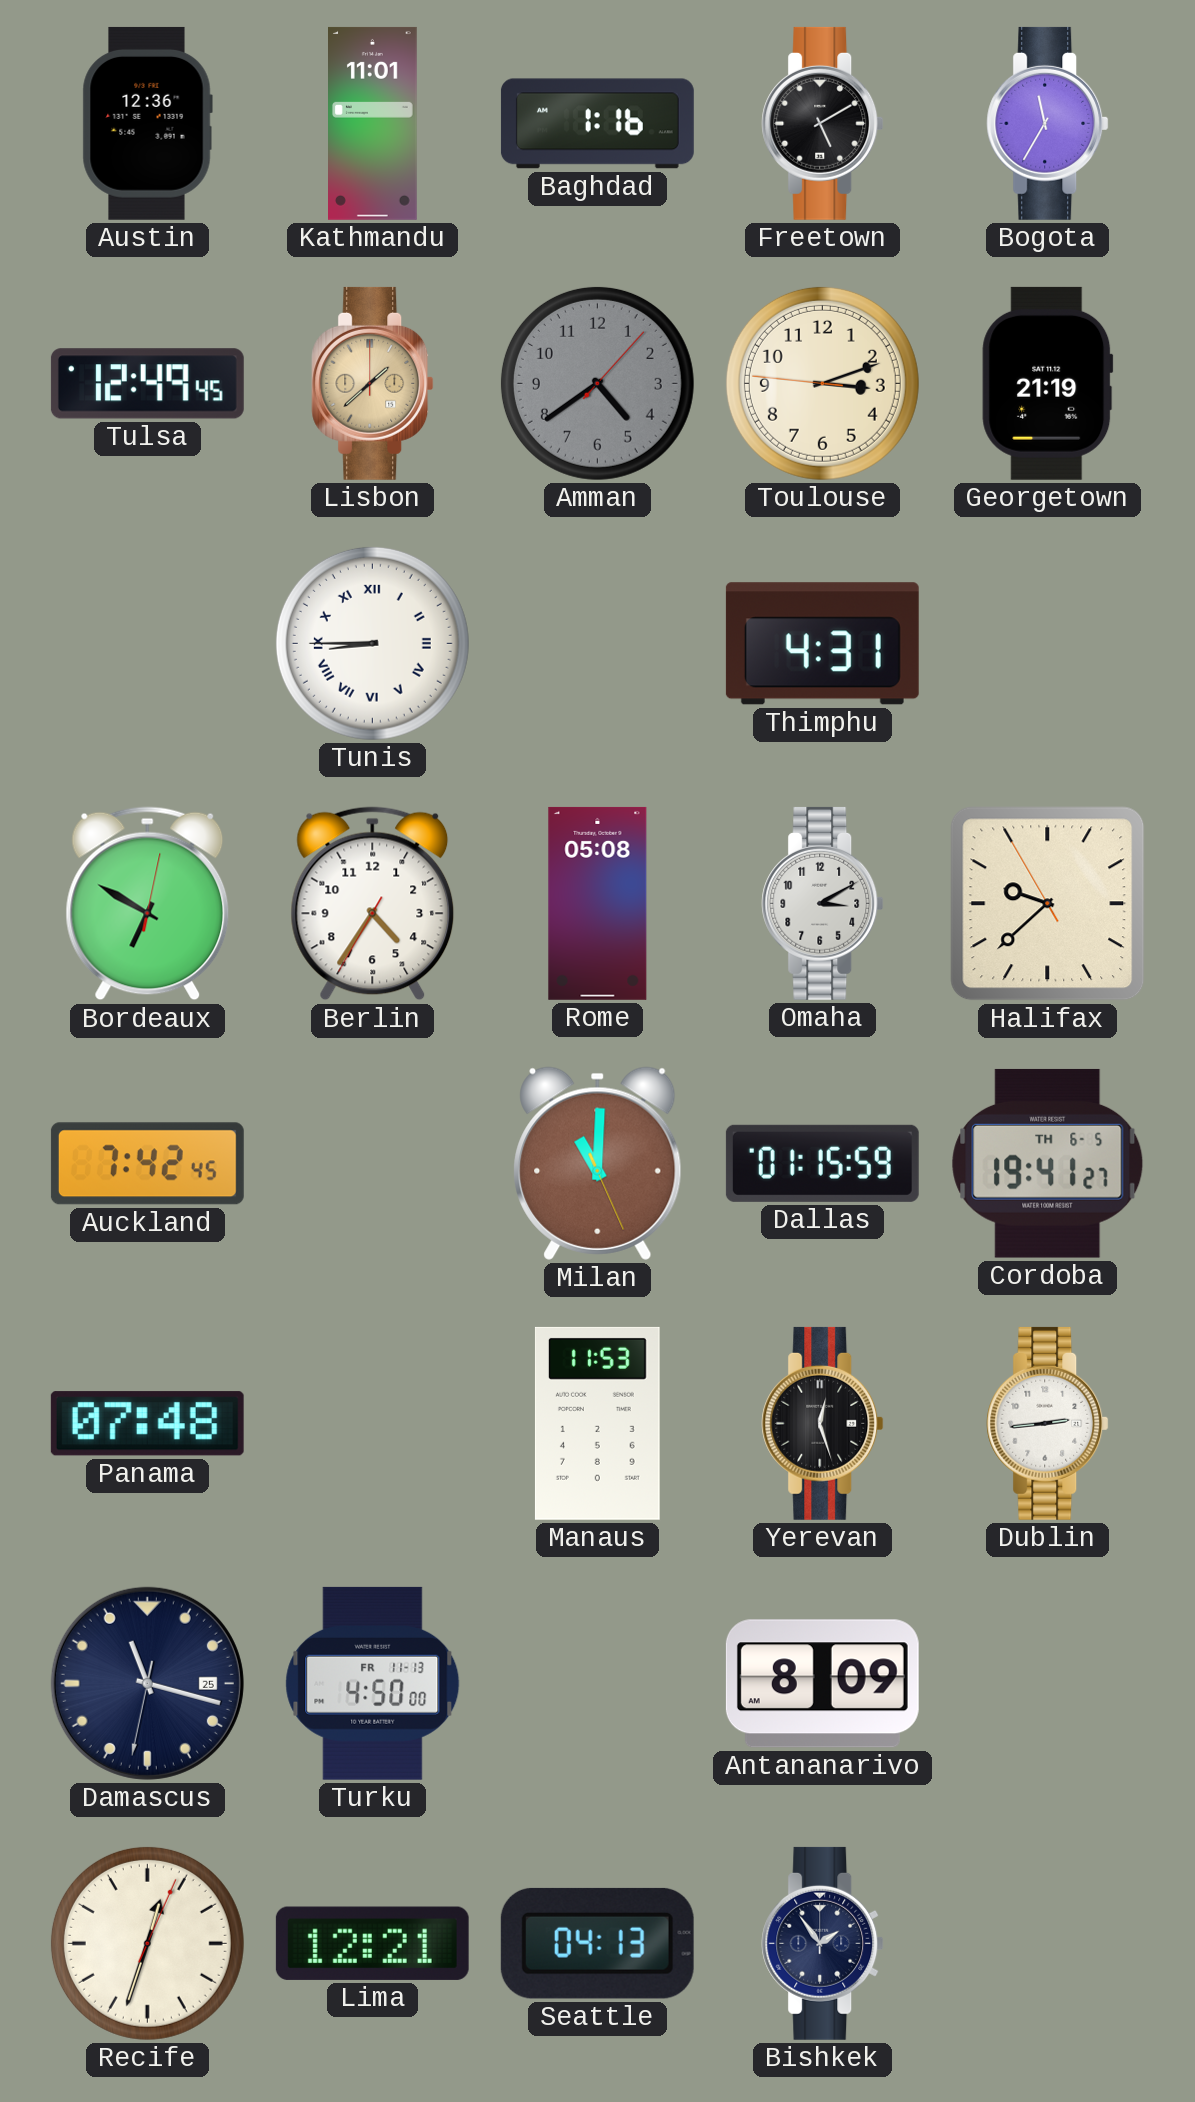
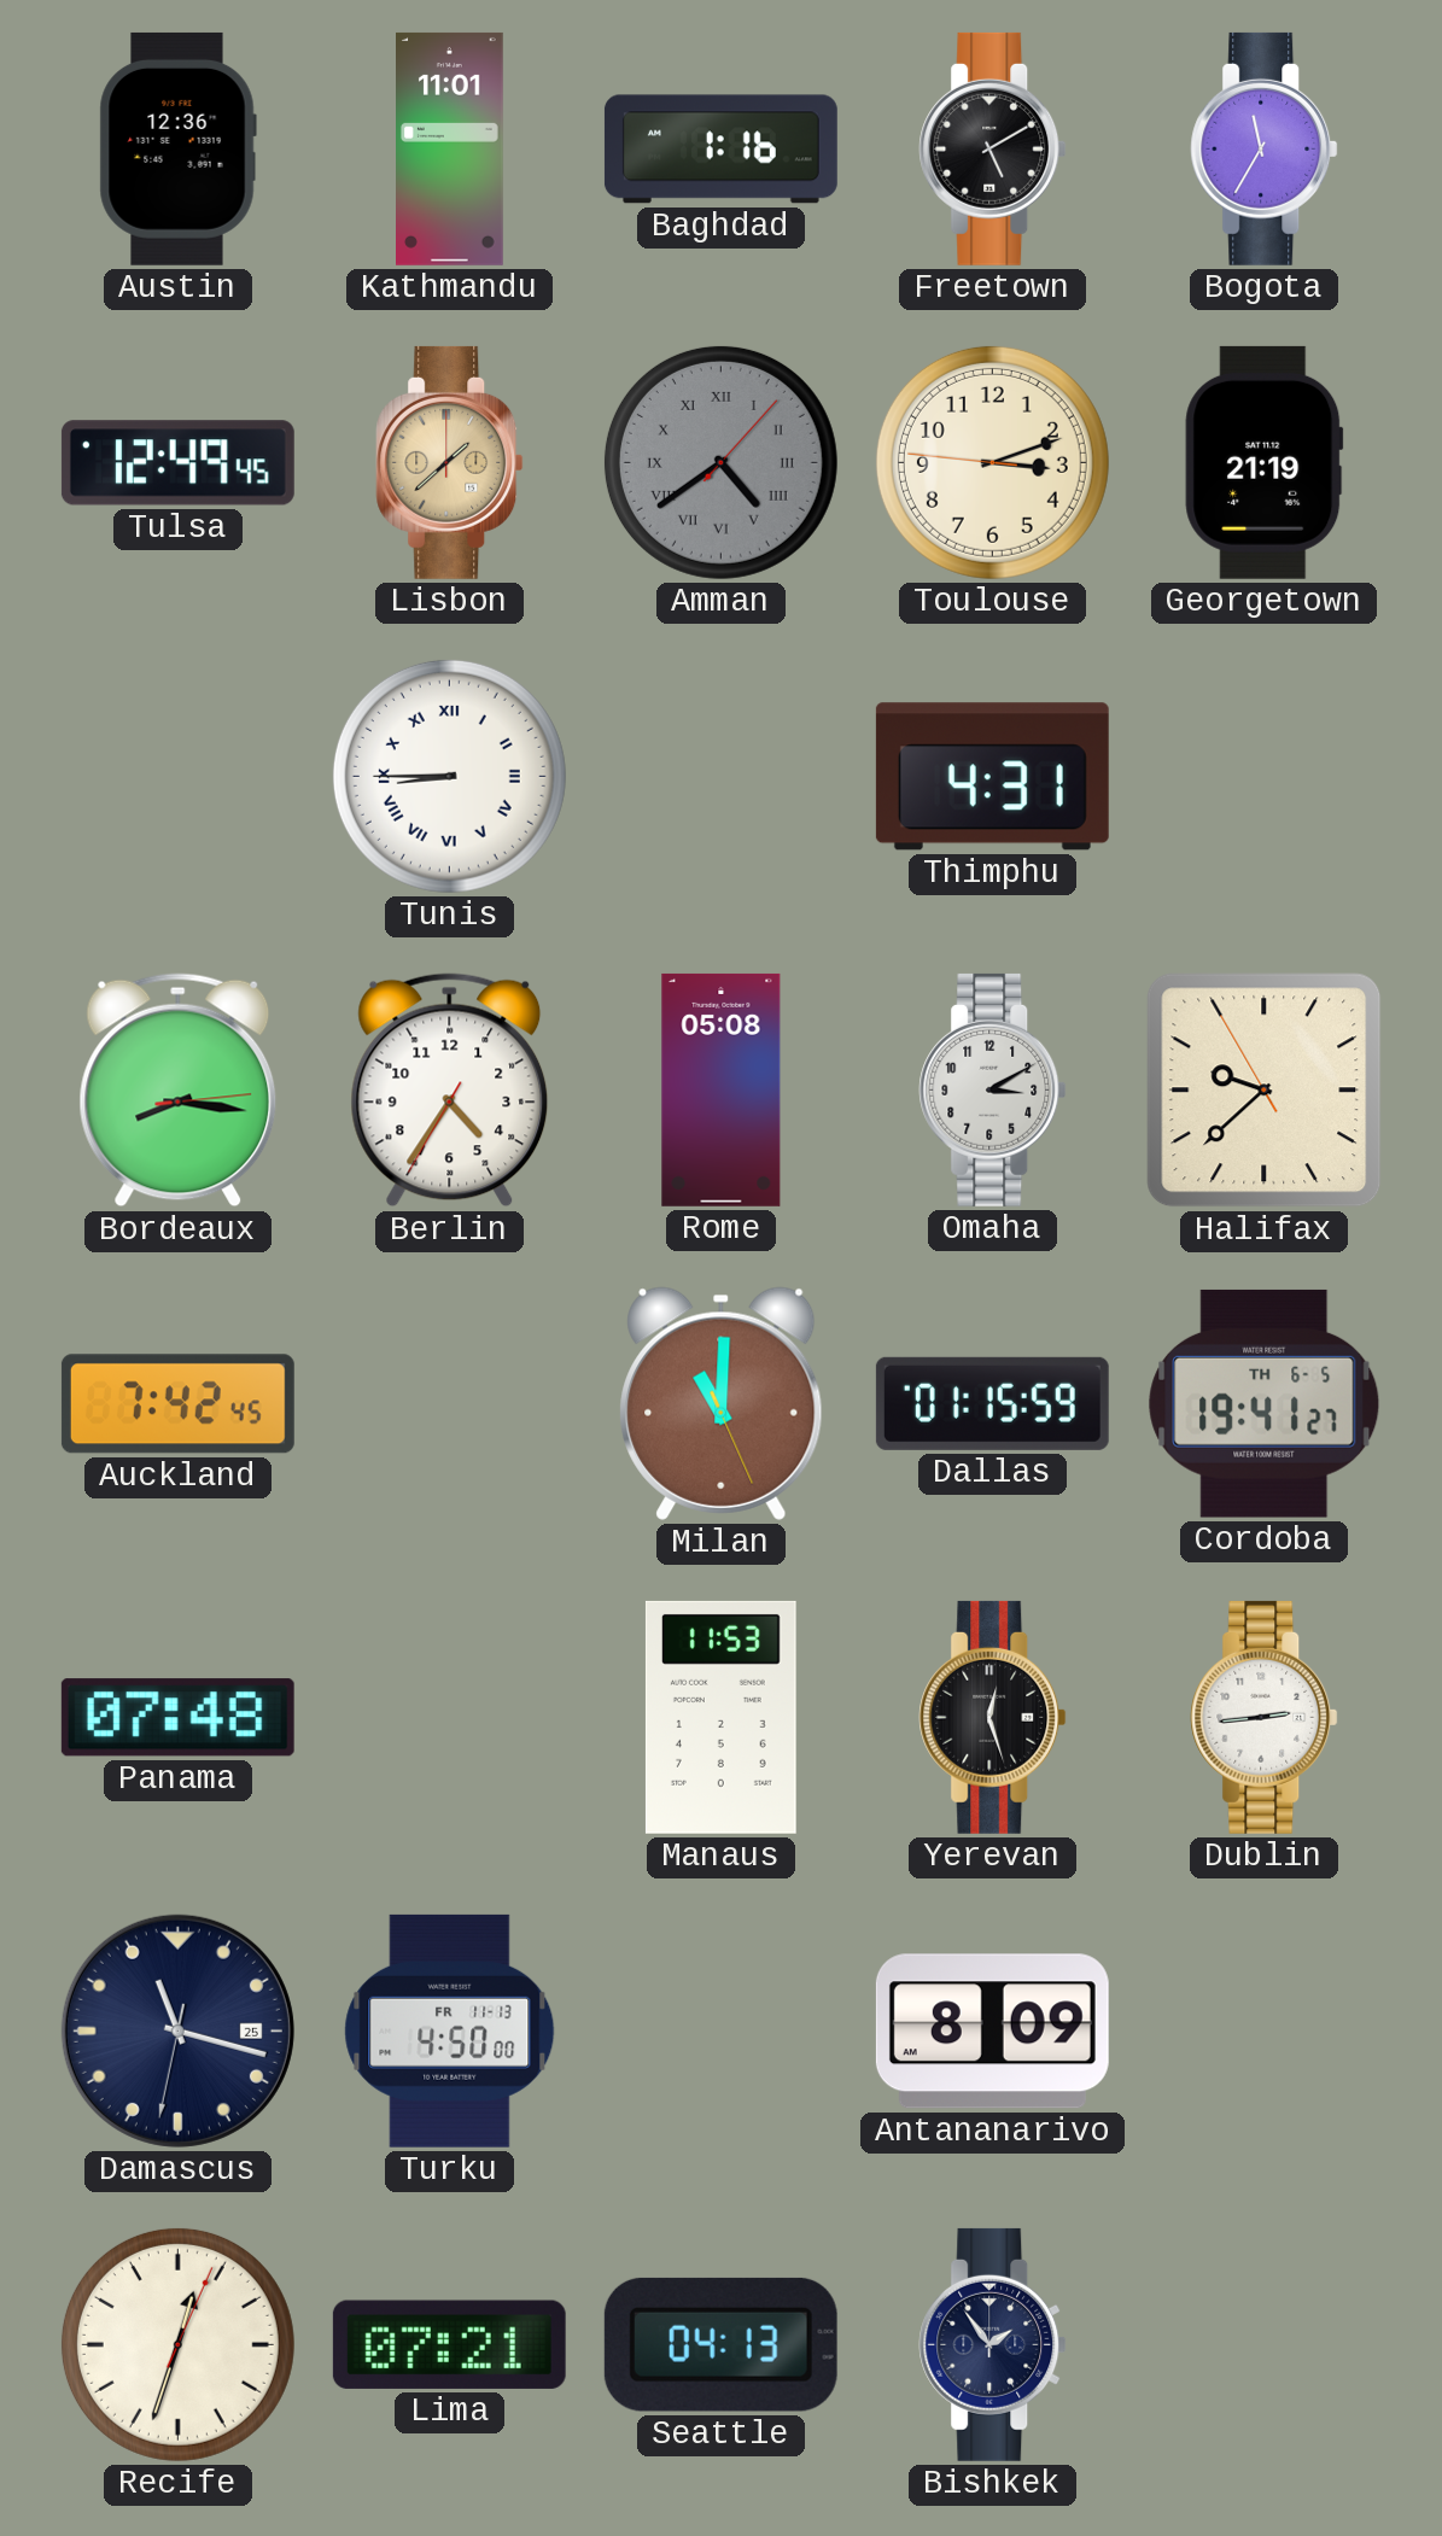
Amman numerals: Arabic -> Roman (720, 462)
Bordeaux: 6:50 -> 8:16 (179, 1091)
Lima: 12:21 -> 07:21 (449, 2344)
